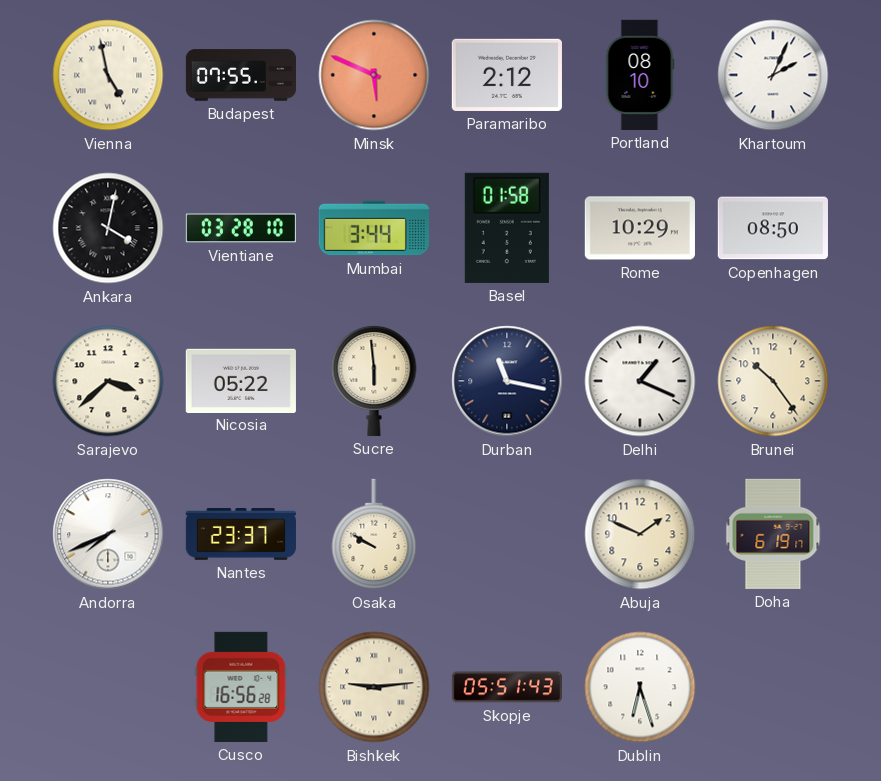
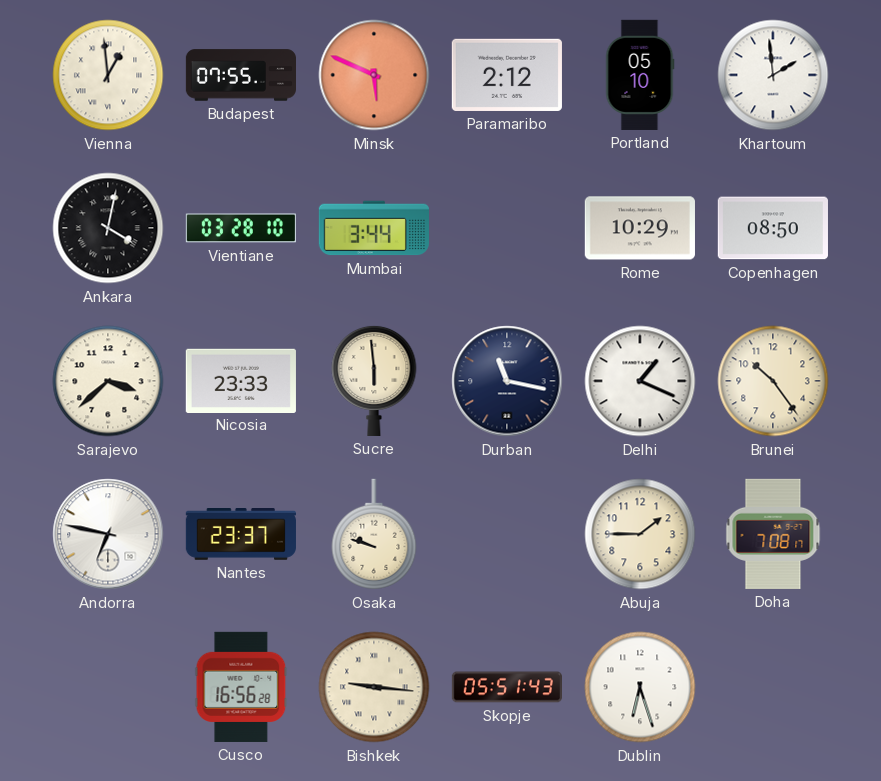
Vienna: 4:58 -> 12:59 (108, 75)
Portland: 08:10 -> 05:10 (640, 75)
Khartoum: 2:04 -> 1:59 (773, 75)
Basel: 01:58 -> none (507, 228)
Nicosia: 05:22 -> 23:33 (241, 380)
Andorra: 7:41 -> 6:47 (108, 534)
Osaka: 9:50 -> 9:48 (374, 534)
Abuja: 1:49 -> 1:45 (640, 534)
Doha: 6:19 -> 7:08 (773, 534)
Bishkek: 9:14 -> 9:16 (374, 687)
